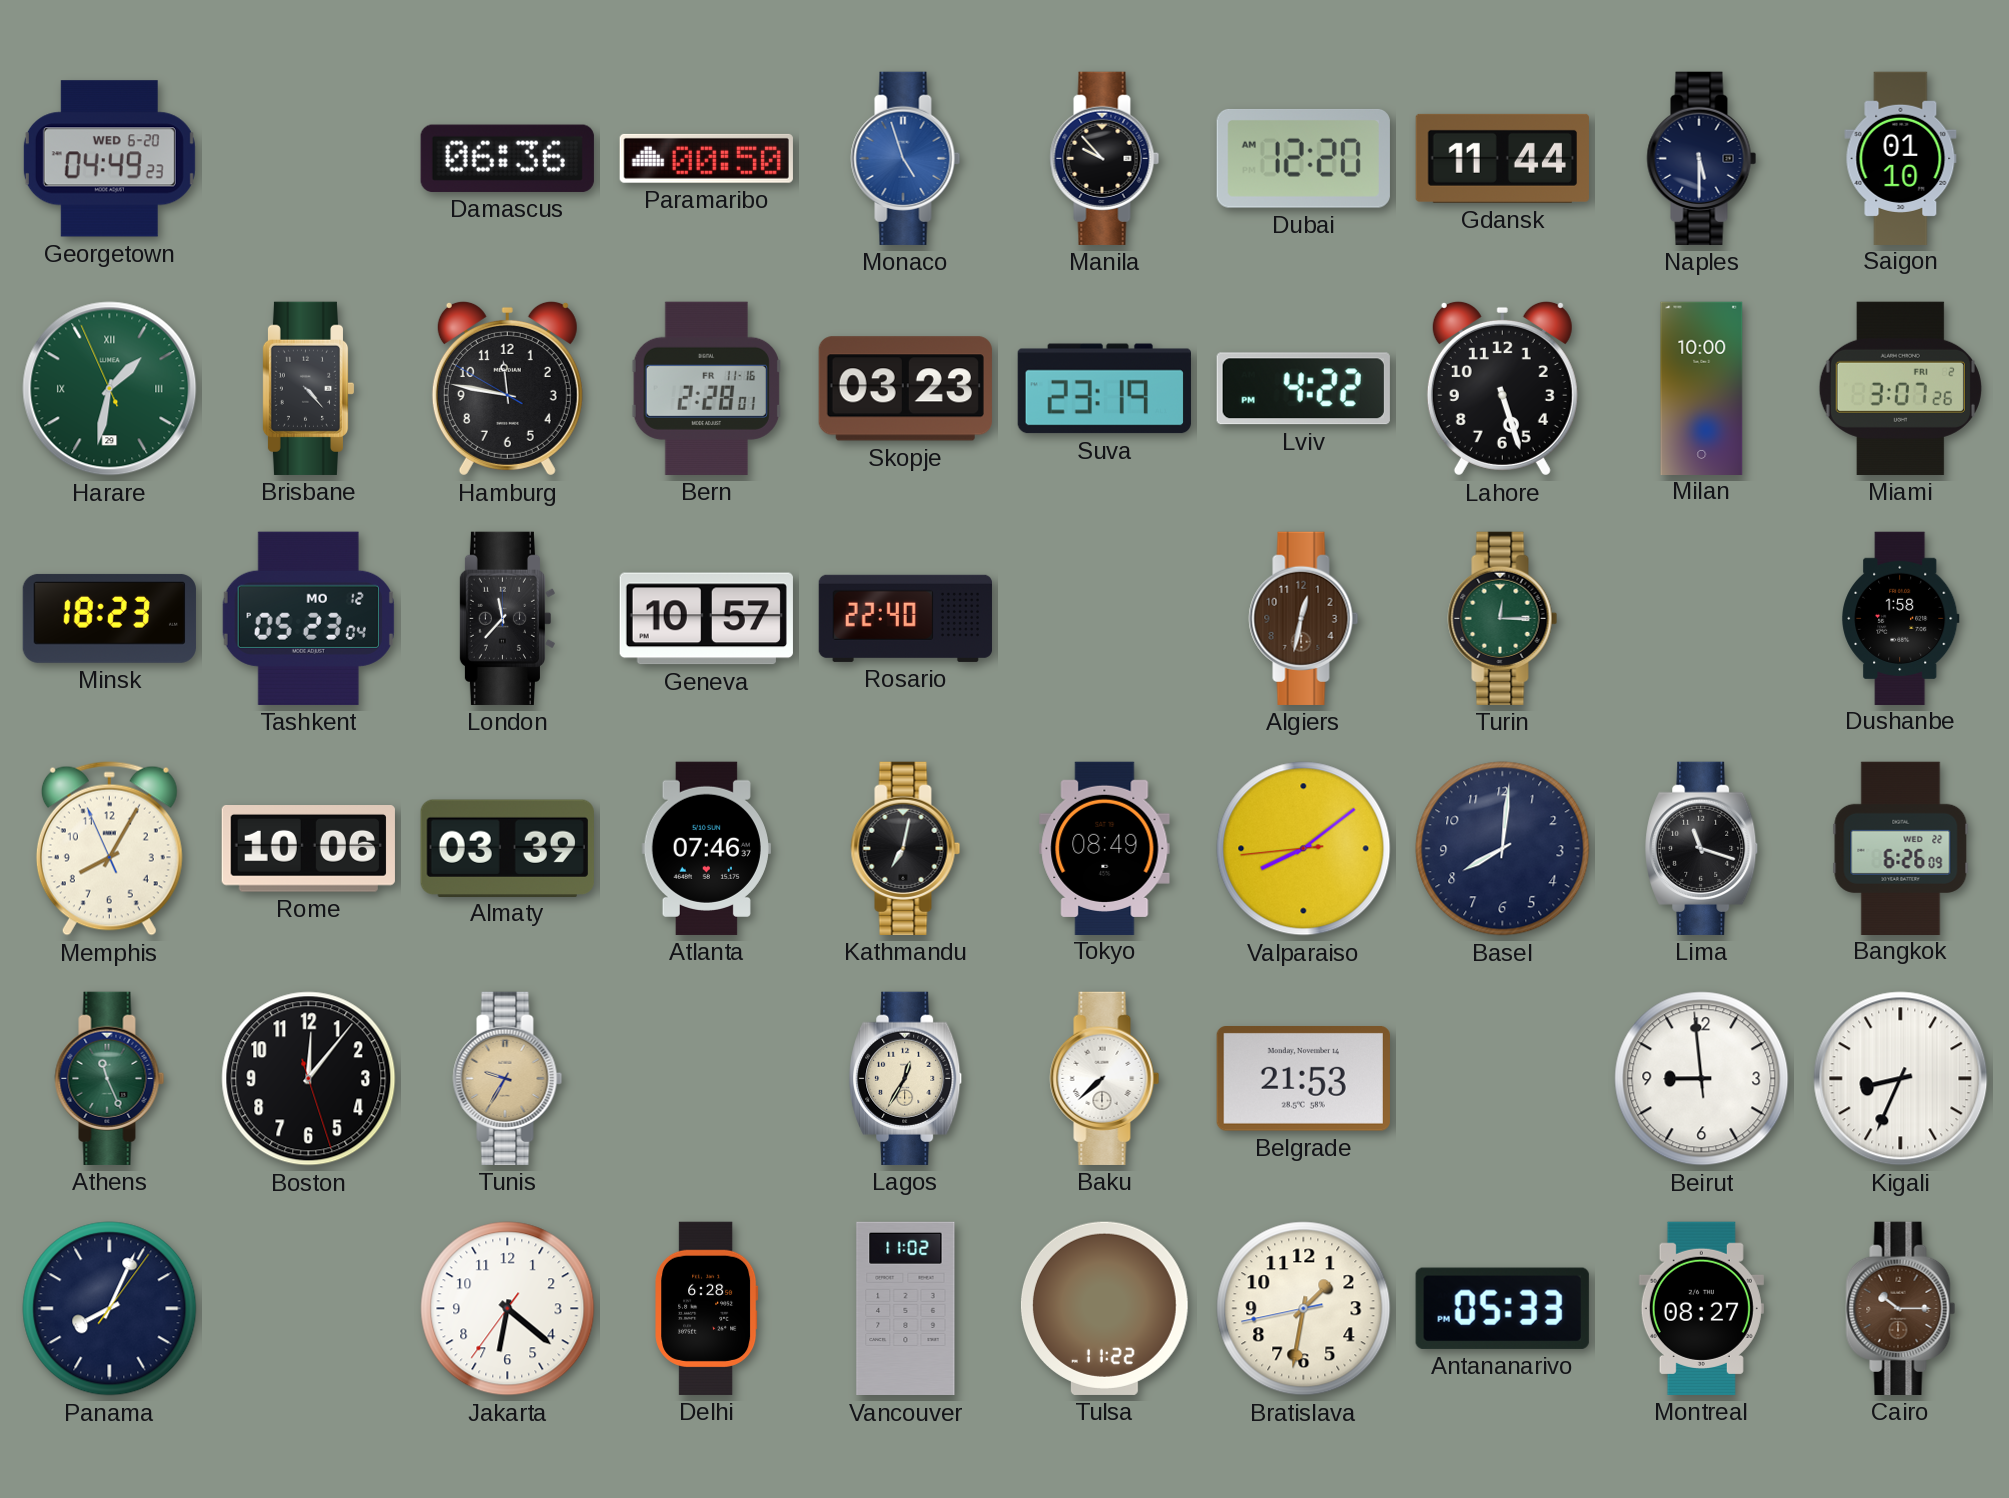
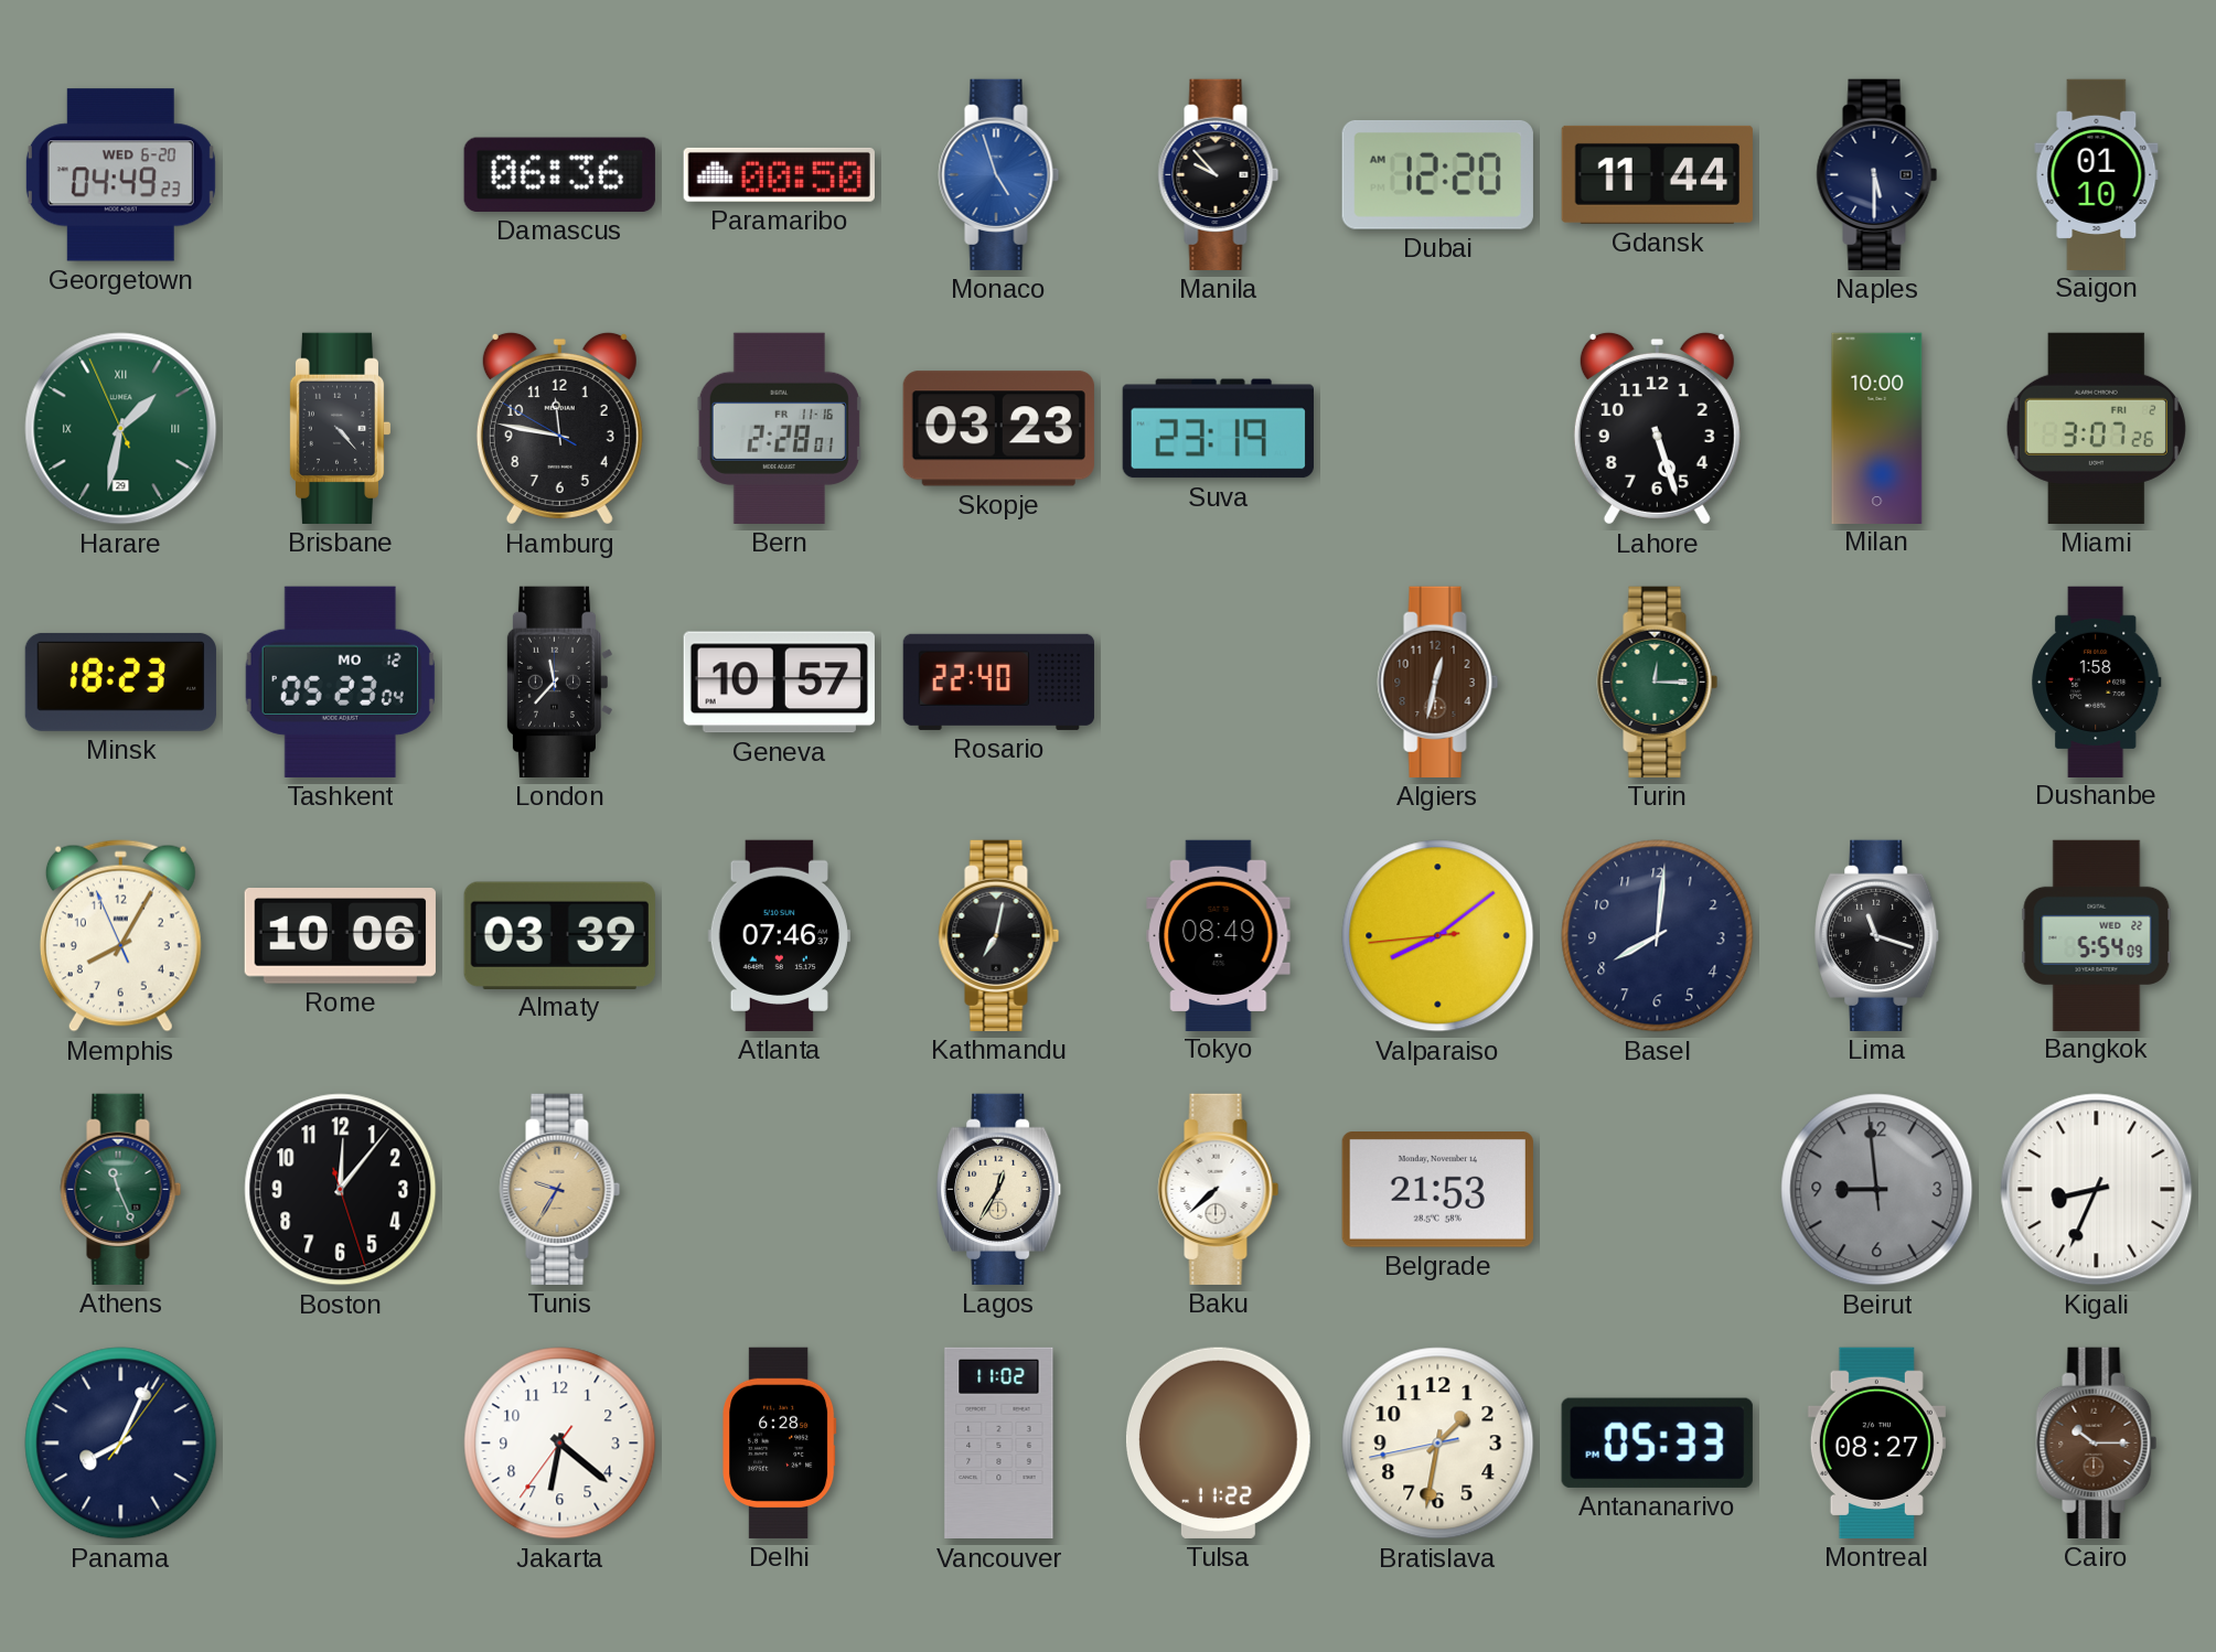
Lviv: 4:22 -> none (1303, 389)
Bangkok: 6:26 -> 5:54 (2097, 935)
Beirut dial: white -> grey (1877, 1190)
